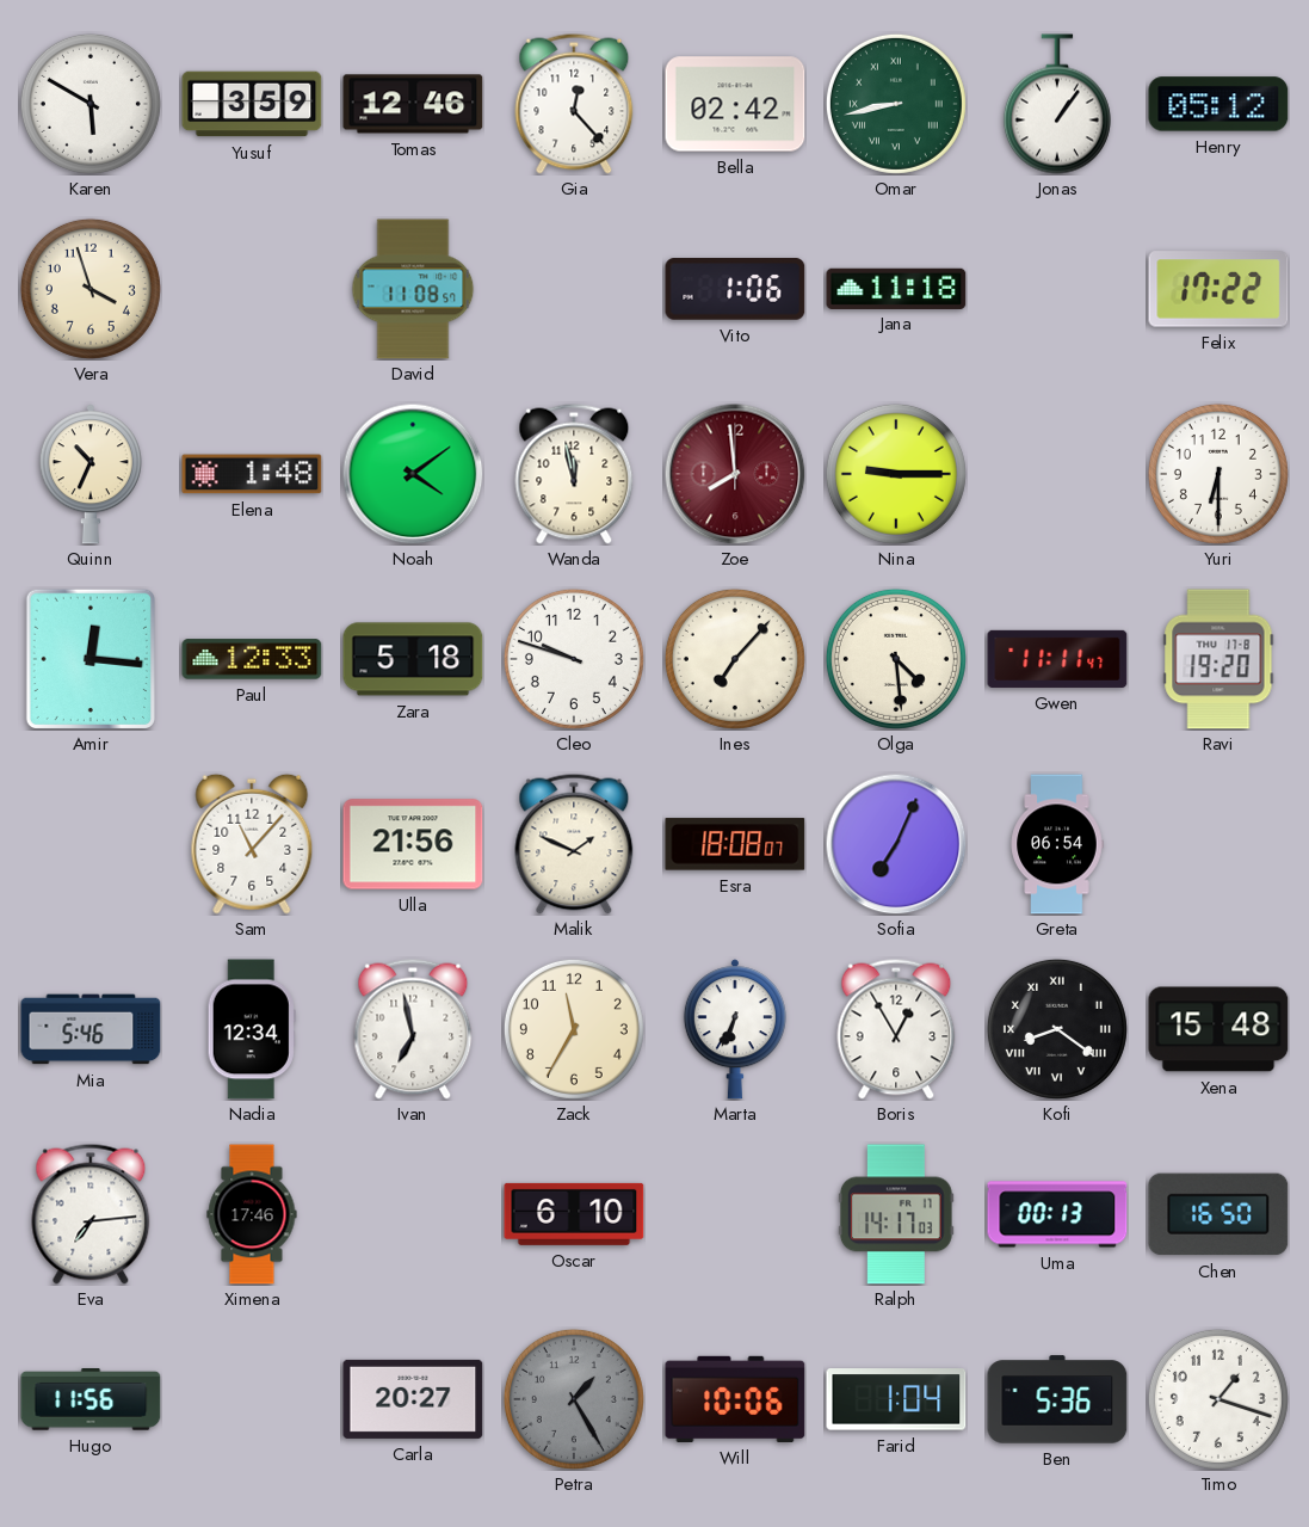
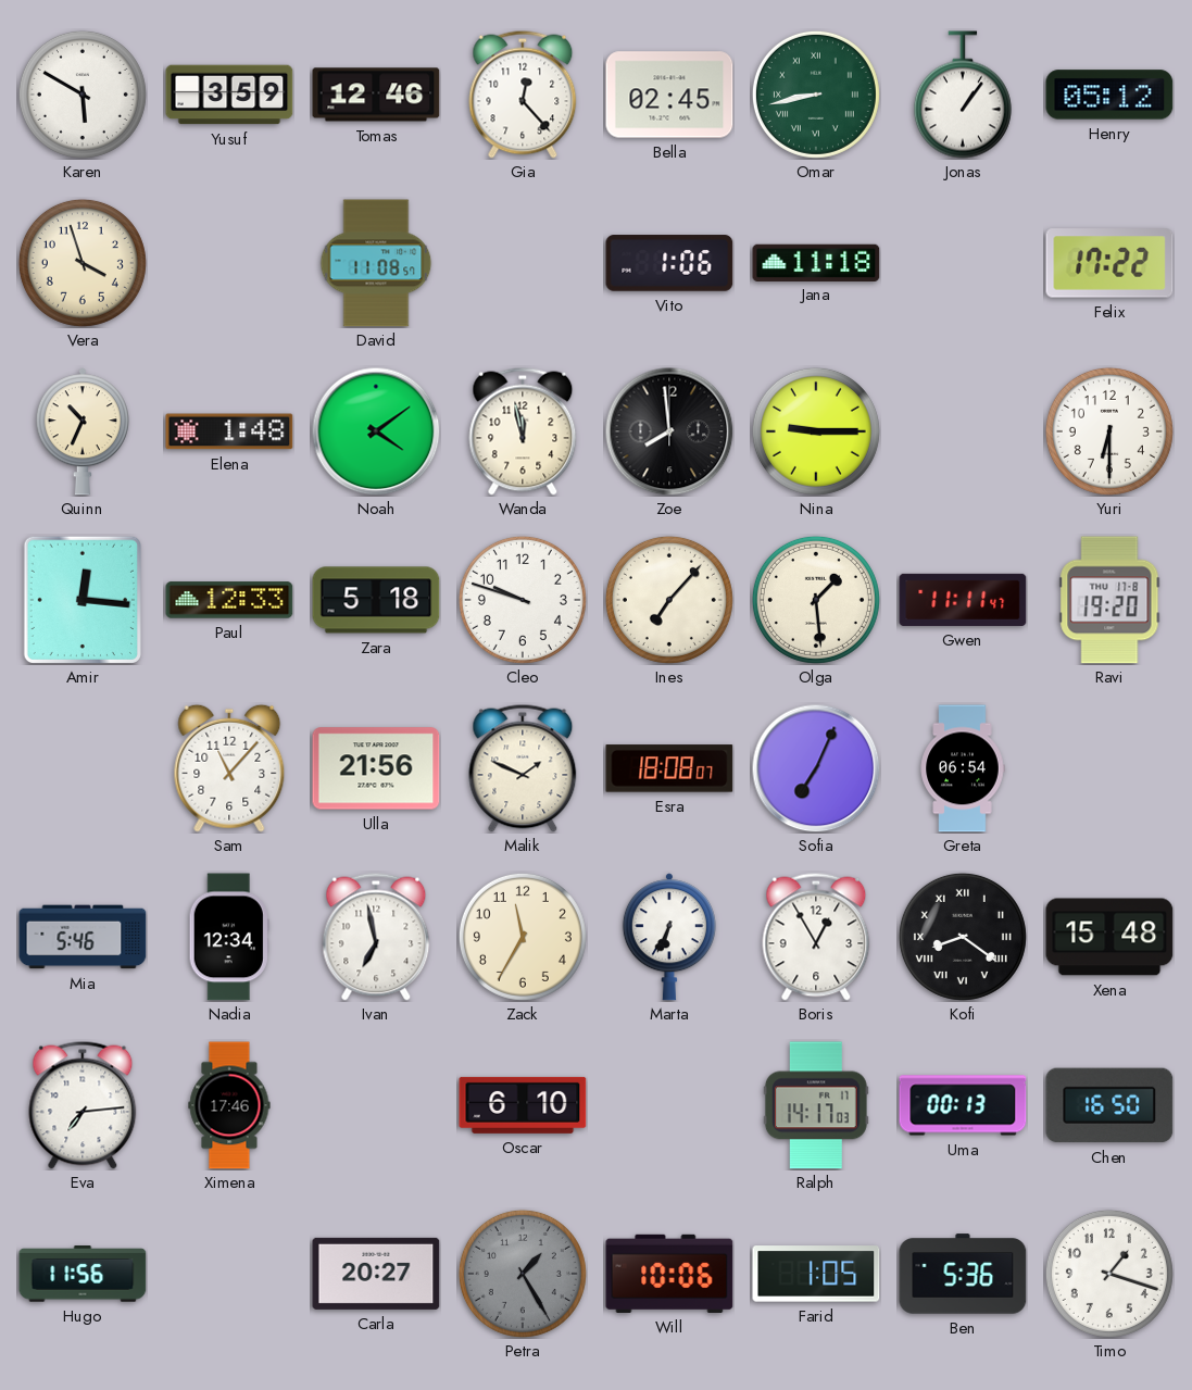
Bella: 02:42 -> 02:45 (669, 95)
Zoe dial: burgundy -> black (669, 431)
Olga: 4:29 -> 1:29 (816, 600)
Farid: 1:04 -> 1:05 (816, 1274)
